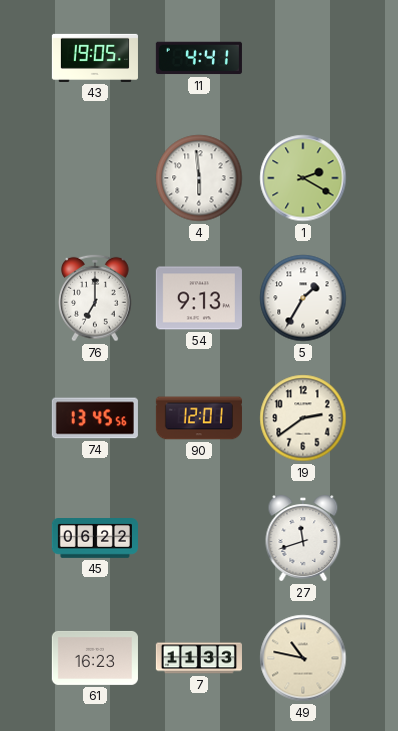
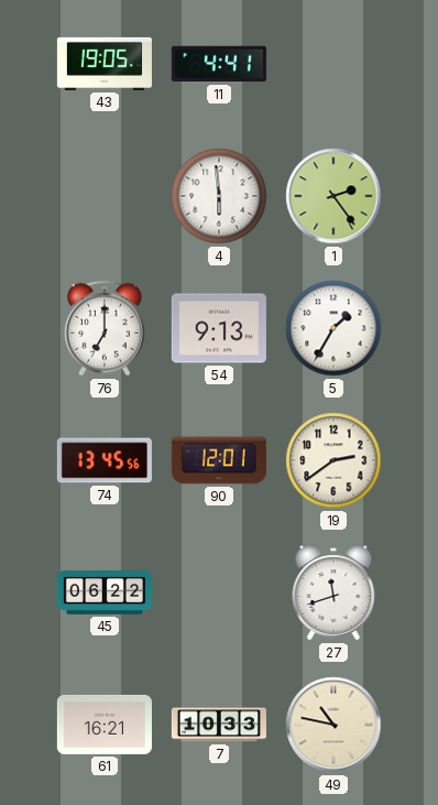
1: 2:20 -> 2:24 (333, 196)
61: 16:23 -> 16:21 (105, 725)
7: 11:33 -> 10:33 (219, 725)
